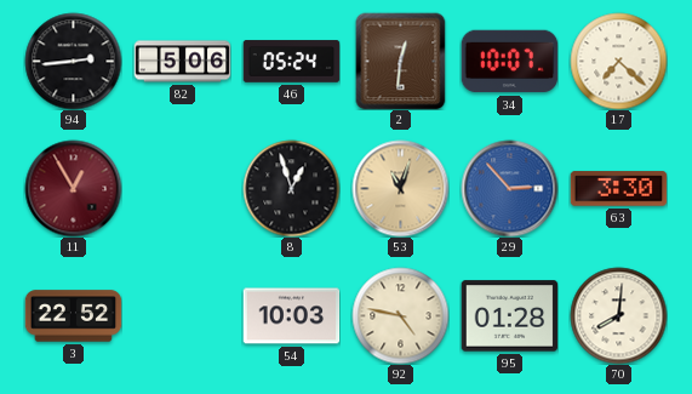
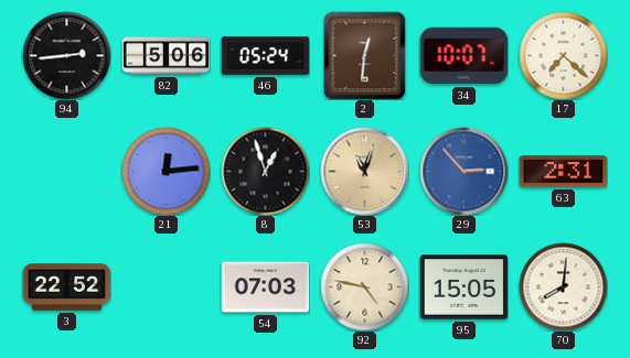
11: 12:55 -> none (73, 188)
21: none -> 12:14 (165, 171)
63: 3:30 -> 2:31 (563, 172)
54: 10:03 -> 07:03 (265, 288)
95: 01:28 -> 15:05 (463, 288)
